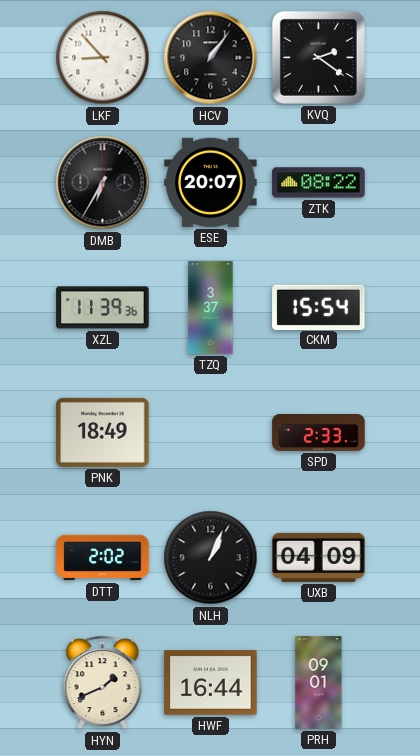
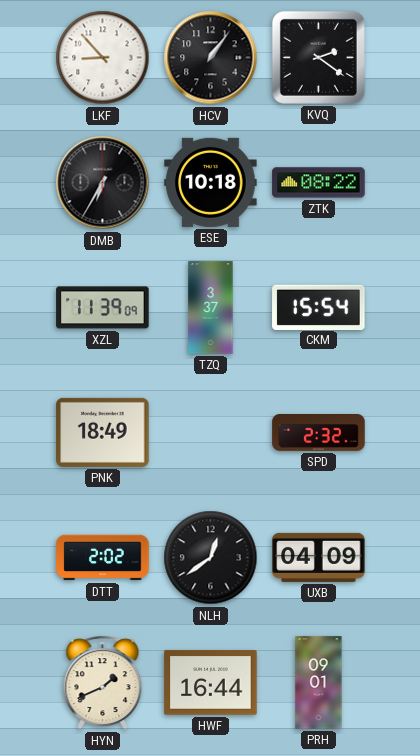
ESE: 20:07 -> 10:18 (211, 182)
XZL: 11:39:36 -> 11:39:09 (103, 308)
SPD: 2:33 -> 2:32 (319, 433)
NLH: 1:04 -> 12:39 (211, 558)
